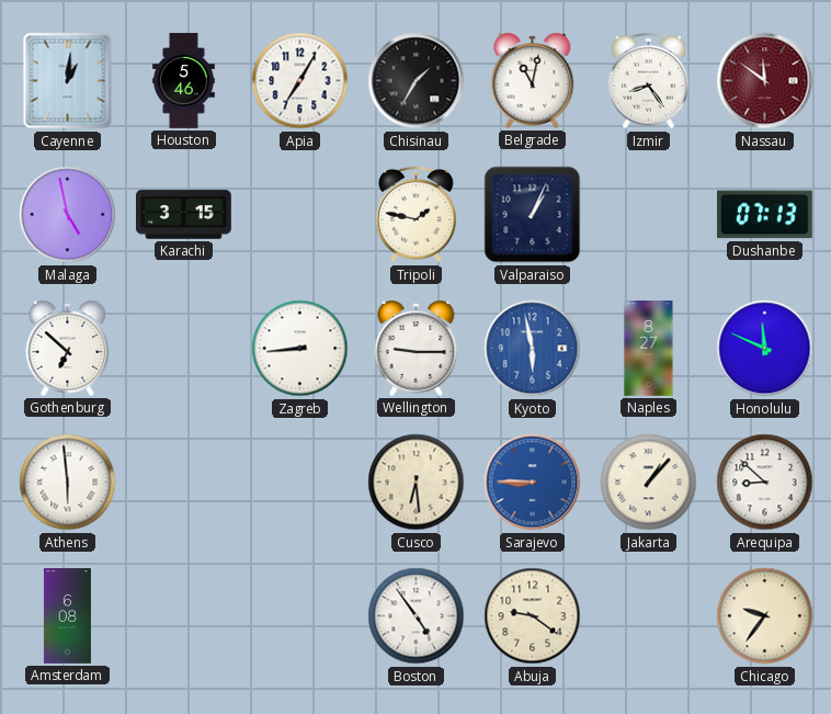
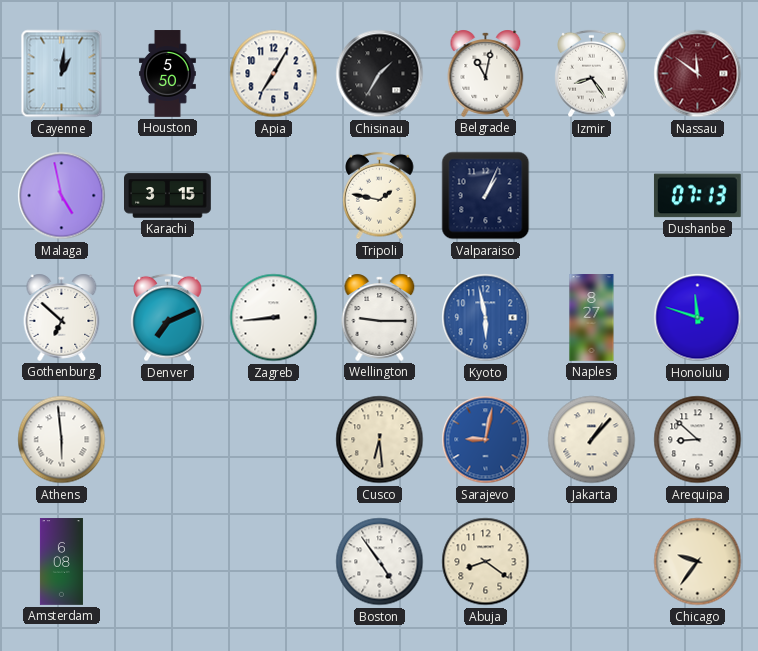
Houston: 5:46 -> 5:50 (168, 74)
Denver: none -> 7:11 (168, 318)
Honolulu: 11:49 -> 11:48 (698, 318)
Sarajevo: 8:45 -> 9:02 (486, 440)
Abuja: 9:21 -> 8:21 (486, 562)
